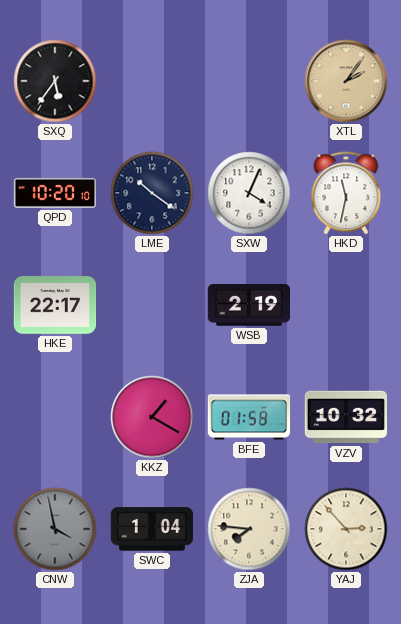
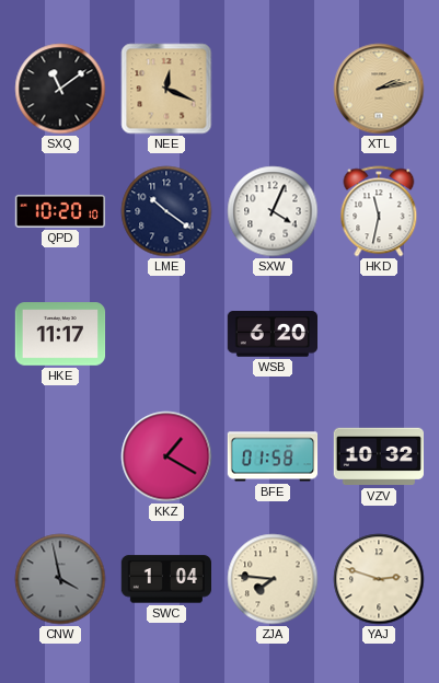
SXQ: 5:36 -> 11:09 (60, 89)
NEE: none -> 12:19 (166, 89)
XTL: 2:06 -> 2:13 (379, 89)
HKE: 22:17 -> 11:17 (60, 334)
WSB: 2:19 -> 6:20 (272, 335)
YAJ: 2:53 -> 2:48 (379, 579)
